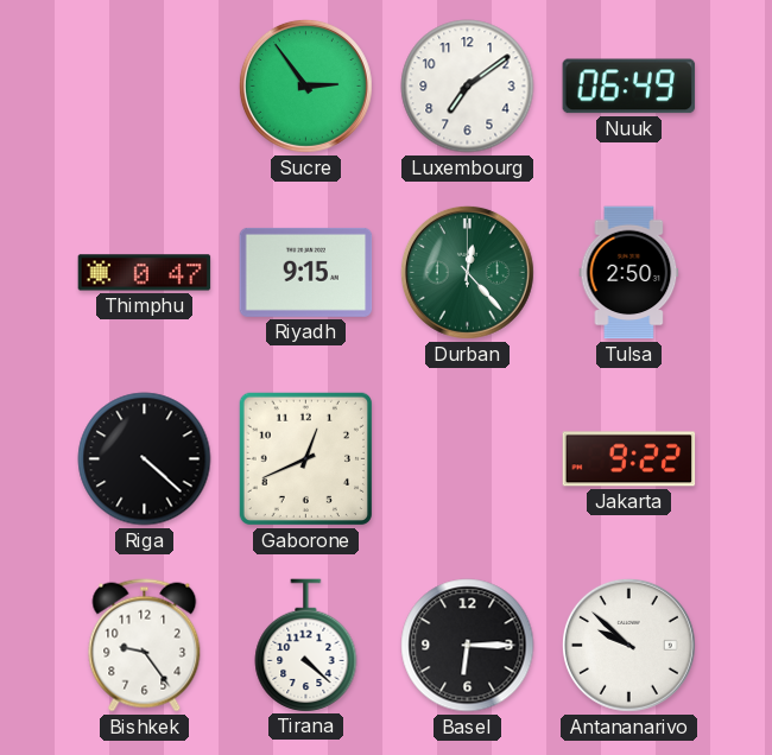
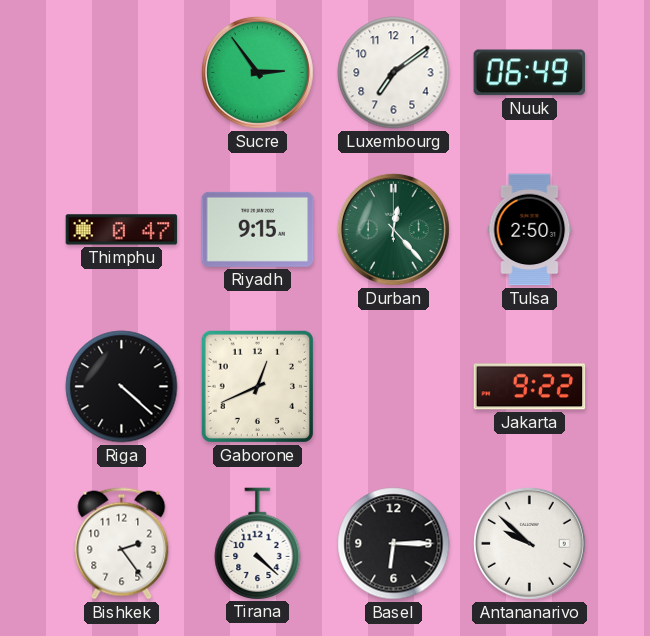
Bishkek: 9:24 -> 2:24 (122, 544)
